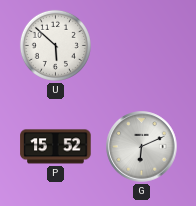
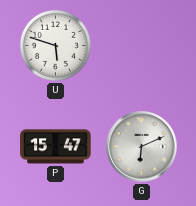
U: 5:52 -> 5:48 (55, 45)
P: 15:52 -> 15:47 (56, 147)
